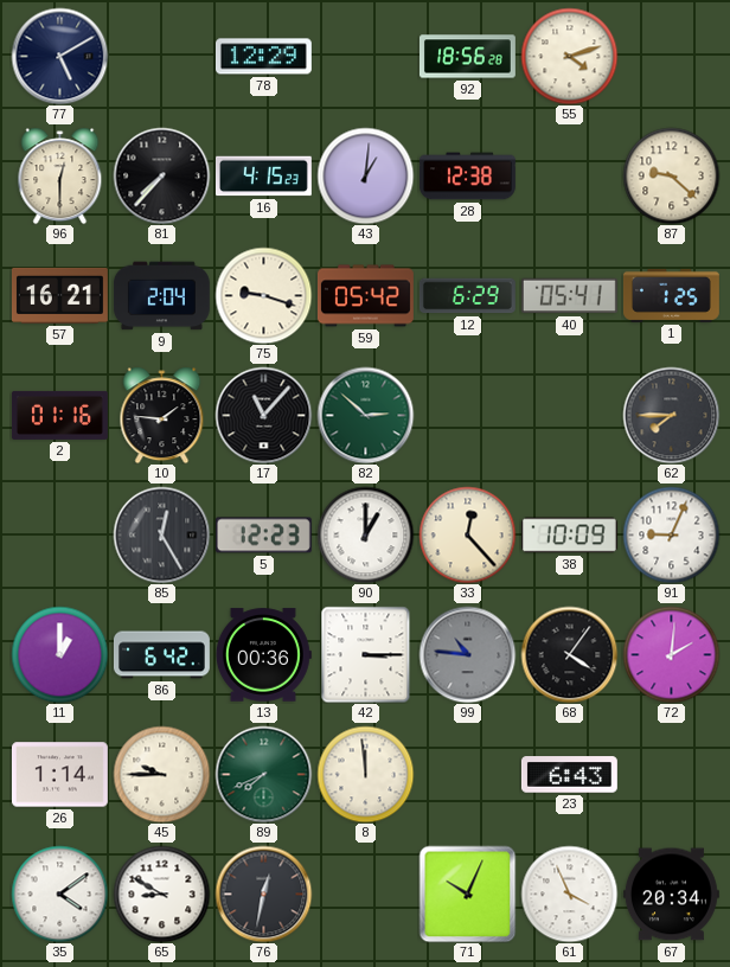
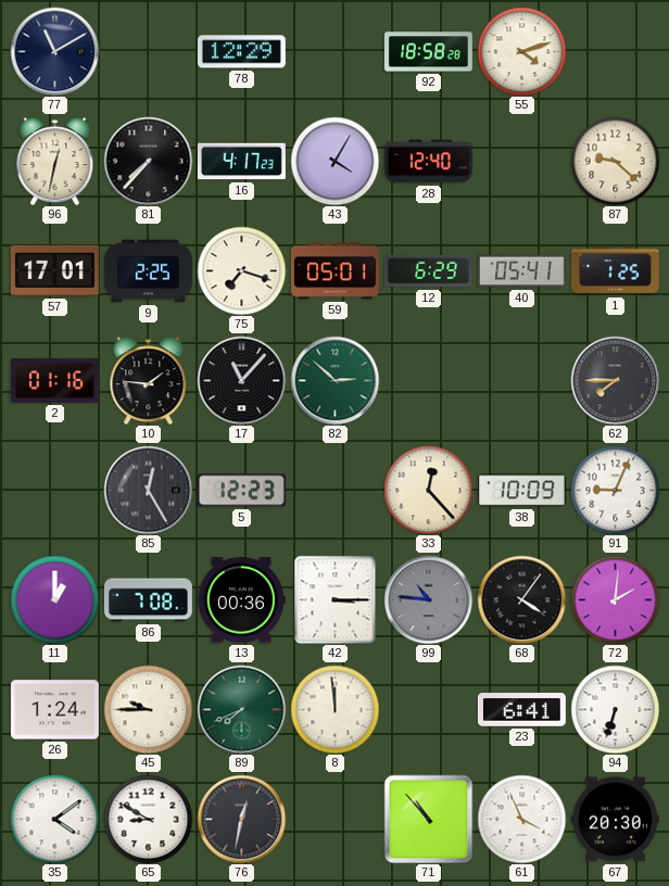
77: 5:10 -> 11:10 (54, 51)
92: 18:56 -> 18:58 (428, 52)
96: 12:30 -> 12:32 (55, 161)
16: 4:15 -> 4:17 (241, 162)
43: 1:01 -> 4:05 (335, 161)
28: 12:38 -> 12:40 (428, 162)
57: 16:21 -> 17:01 (54, 270)
9: 2:04 -> 2:25 (148, 271)
75: 9:18 -> 7:18 (241, 270)
59: 05:42 -> 05:01 (335, 271)
90: 1:00 -> none (365, 534)
86: 6:42 -> 7:08 (148, 600)
26: 1:14 -> 1:24 (54, 710)
23: 6:43 -> 6:41 (521, 710)
94: none -> 6:33 (615, 709)
71: 10:04 -> 10:53 (428, 819)
67: 20:34 -> 20:30 (615, 820)
